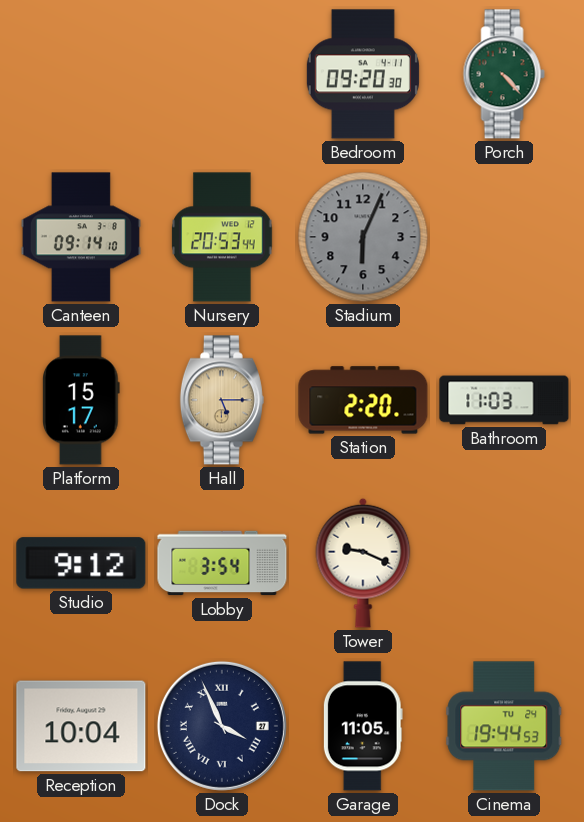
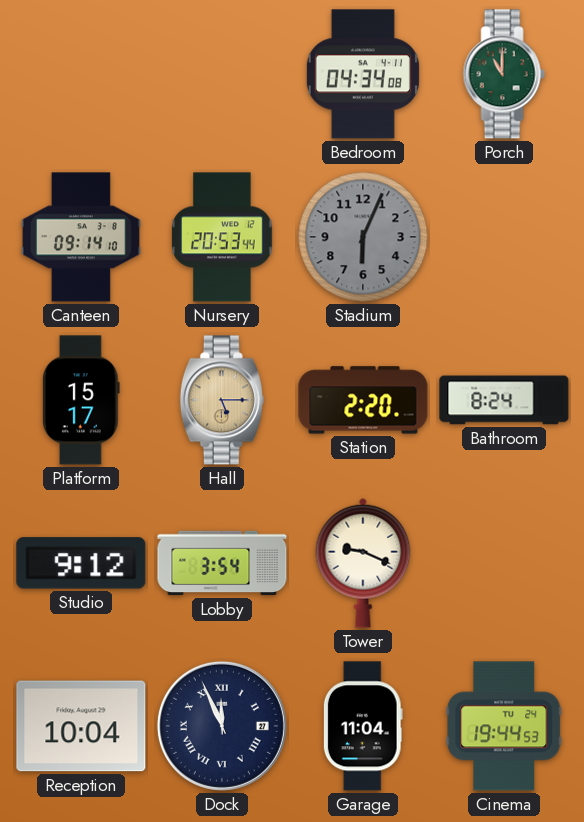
Bedroom: 09:20 -> 04:34 (363, 74)
Porch: 4:23 -> 11:00 (504, 74)
Bathroom: 11:03 -> 8:24 (504, 400)
Dock: 3:56 -> 11:56 (222, 726)
Garage: 11:05 -> 11:04 (363, 726)
